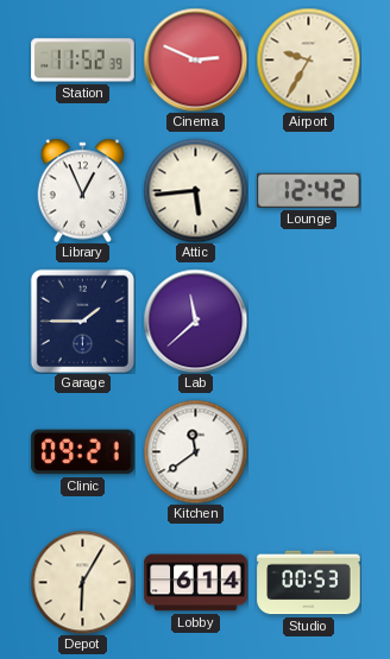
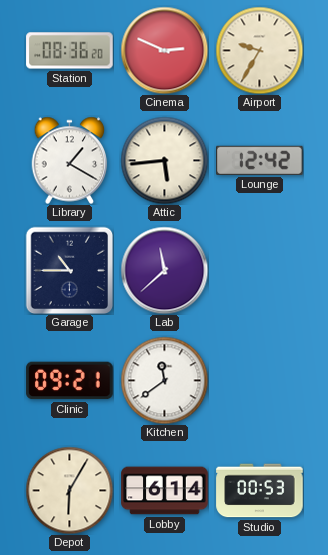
Station: 11:52 -> 08:36 (70, 51)
Library: 12:56 -> 1:20 (70, 160)
Garage: 1:45 -> 10:45 (69, 270)
